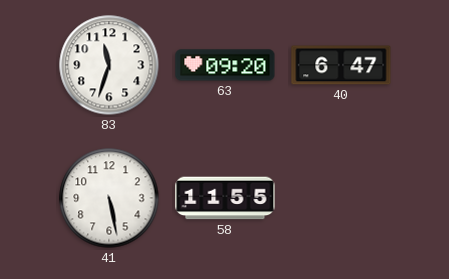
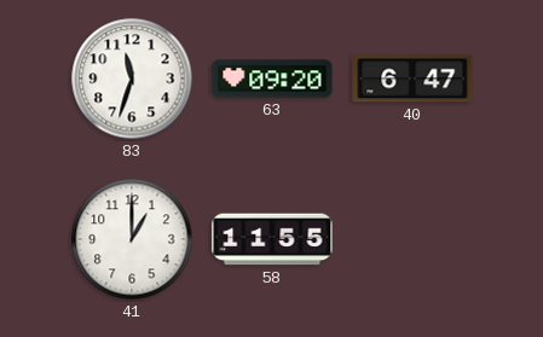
41: 5:28 -> 1:00 (132, 239)
